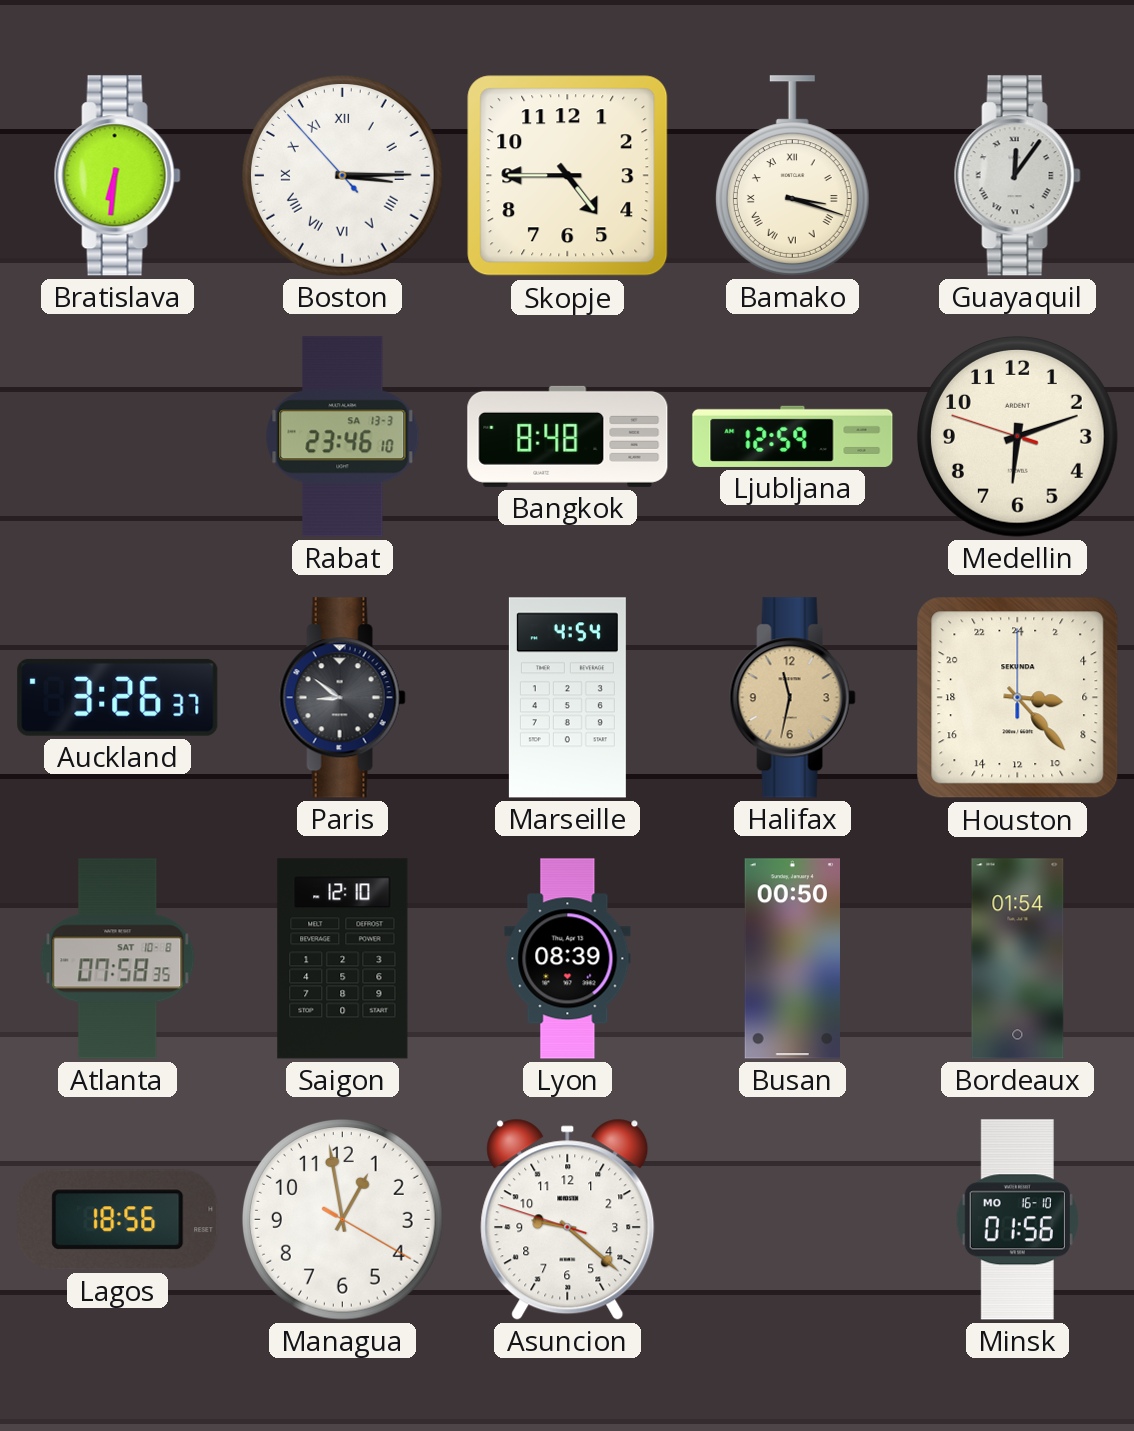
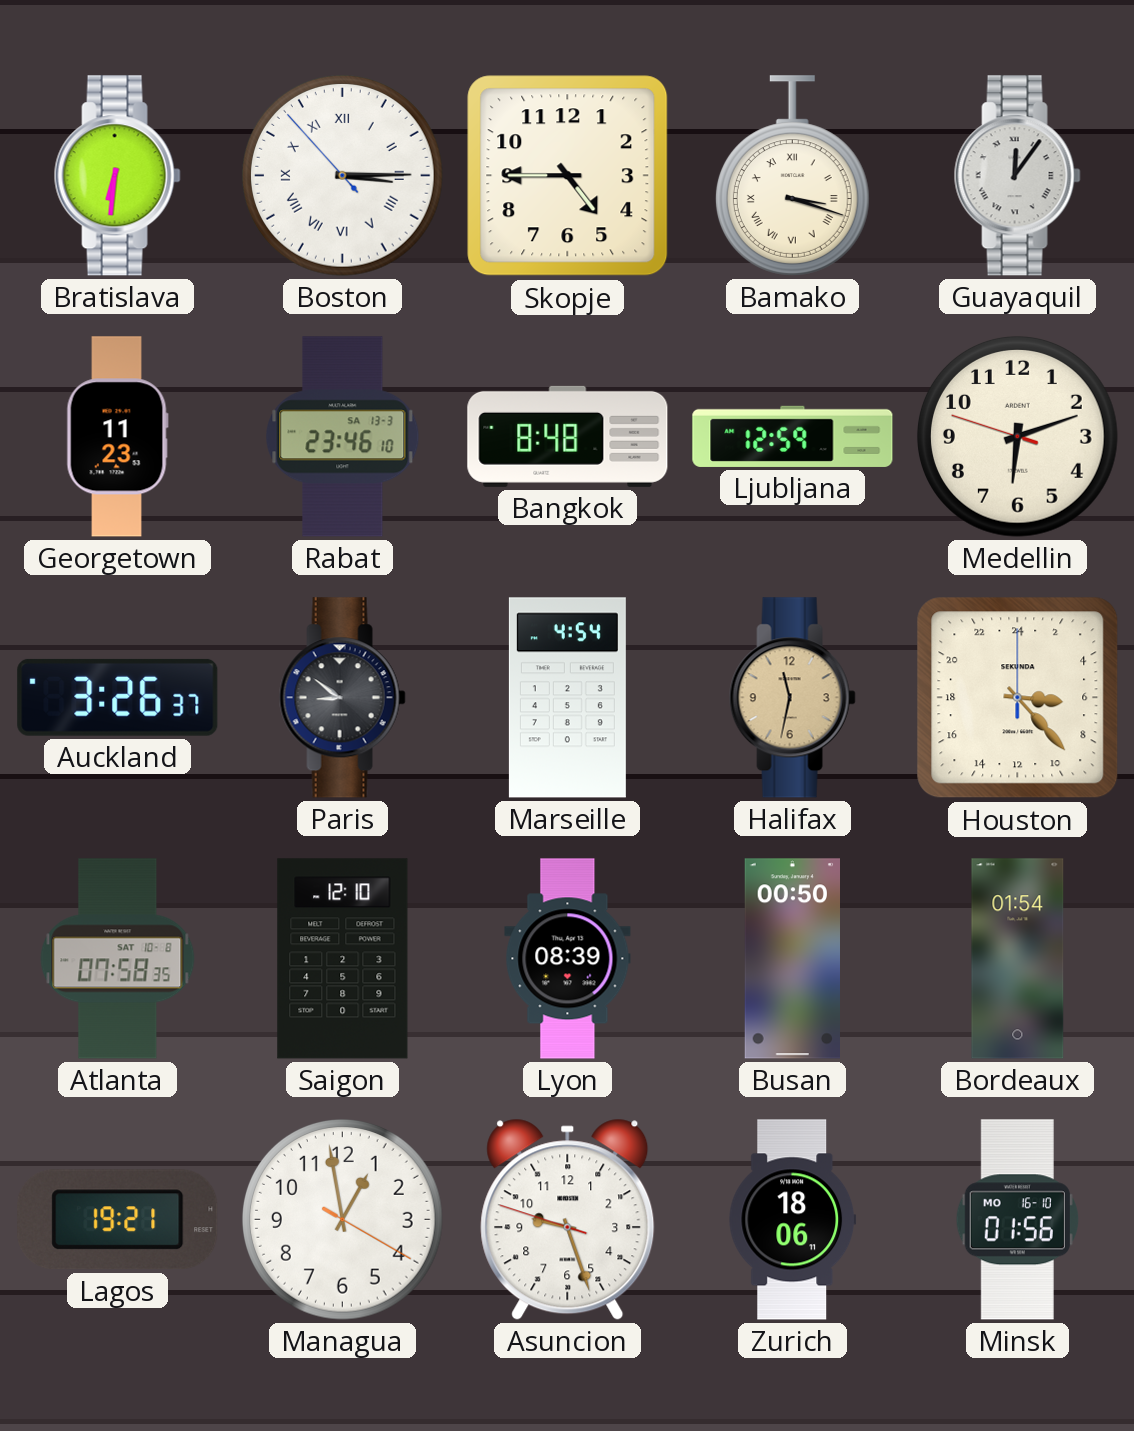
Georgetown: none -> 11:23 (117, 437)
Lagos: 18:56 -> 19:21 (118, 1220)
Asuncion: 9:21 -> 9:26 (568, 1219)
Zurich: none -> 18:06 (793, 1220)
